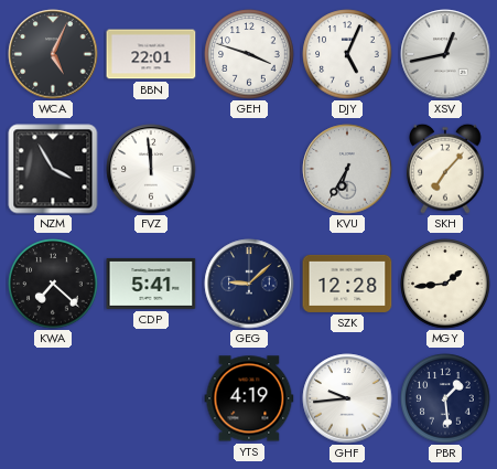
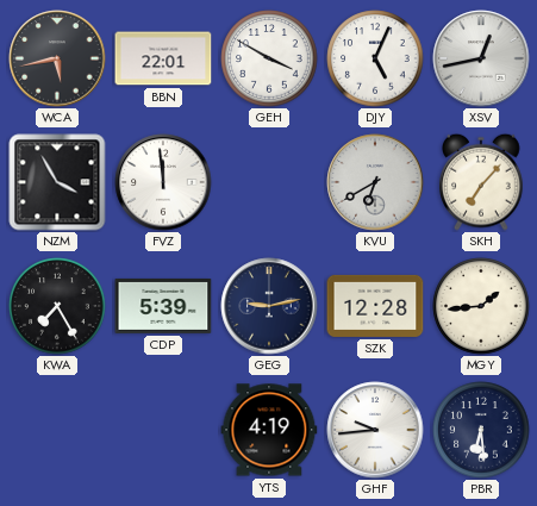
WCA: 5:04 -> 5:43 (57, 58)
GEH: 3:48 -> 3:50 (269, 58)
KVU: 6:35 -> 6:40 (375, 182)
KWA: 7:22 -> 7:25 (57, 306)
CDP: 5:41 -> 5:39 (163, 306)
GEG: 9:08 -> 9:13 (269, 306)
PBR: 1:29 -> 6:29 (481, 430)
